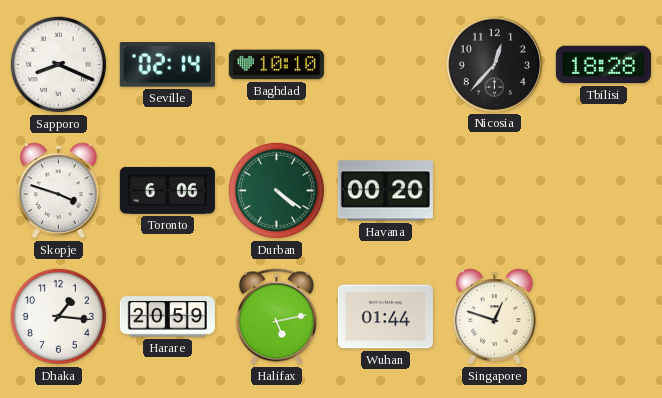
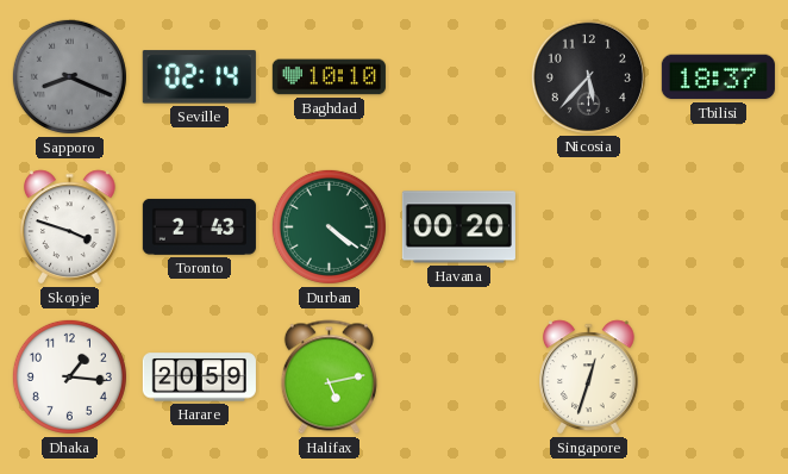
Sapporo dial: white -> grey (69, 76)
Nicosia: 12:37 -> 5:37 (588, 76)
Tbilisi: 18:28 -> 18:37 (718, 77)
Toronto: 6:06 -> 2:43 (199, 226)
Wuhan: 01:44 -> none (385, 317)
Singapore: 12:48 -> 12:33 (589, 378)
